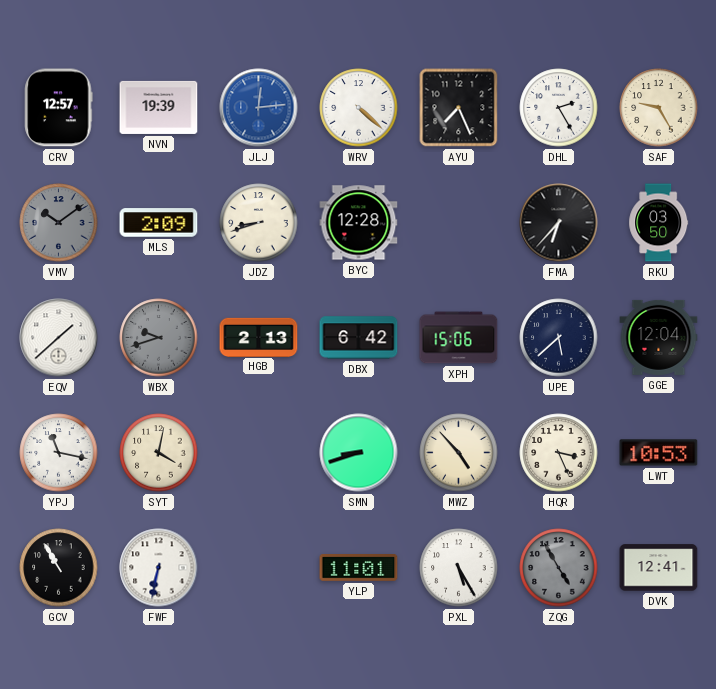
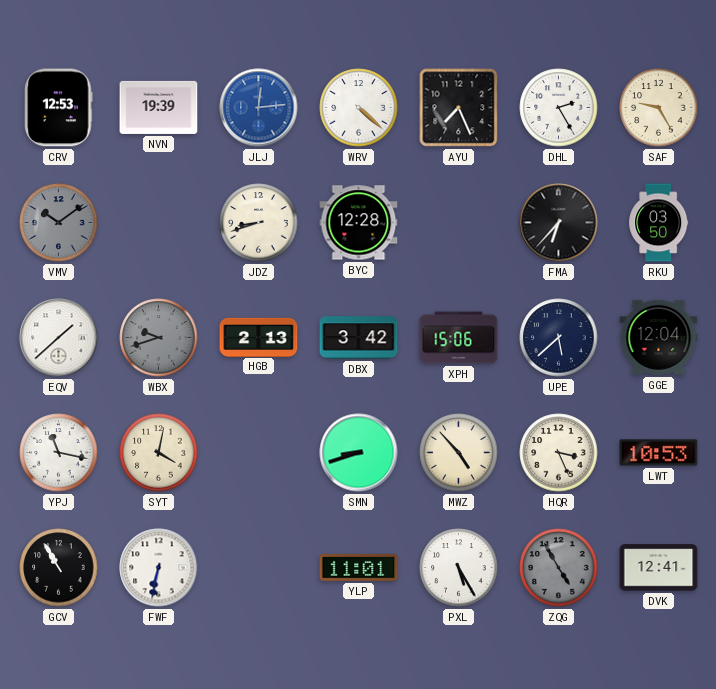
CRV: 12:57 -> 12:53 (59, 108)
MLS: 2:09 -> none (159, 223)
DBX: 6:42 -> 3:42 (359, 338)
